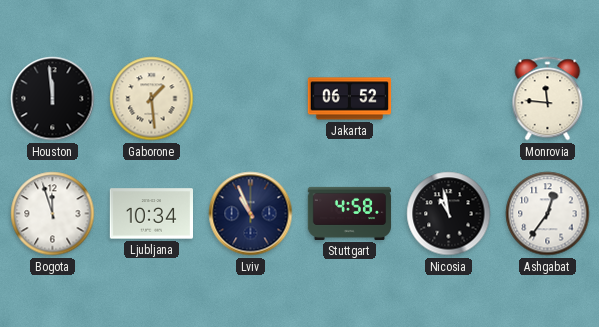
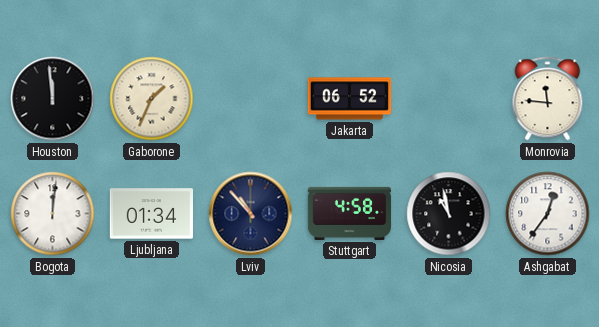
Gaborone: 1:29 -> 1:34 (152, 99)
Bogota: 11:57 -> 12:01 (53, 214)
Ljubljana: 10:34 -> 01:34 (151, 214)
Lviv: 10:56 -> 10:53 (251, 214)
